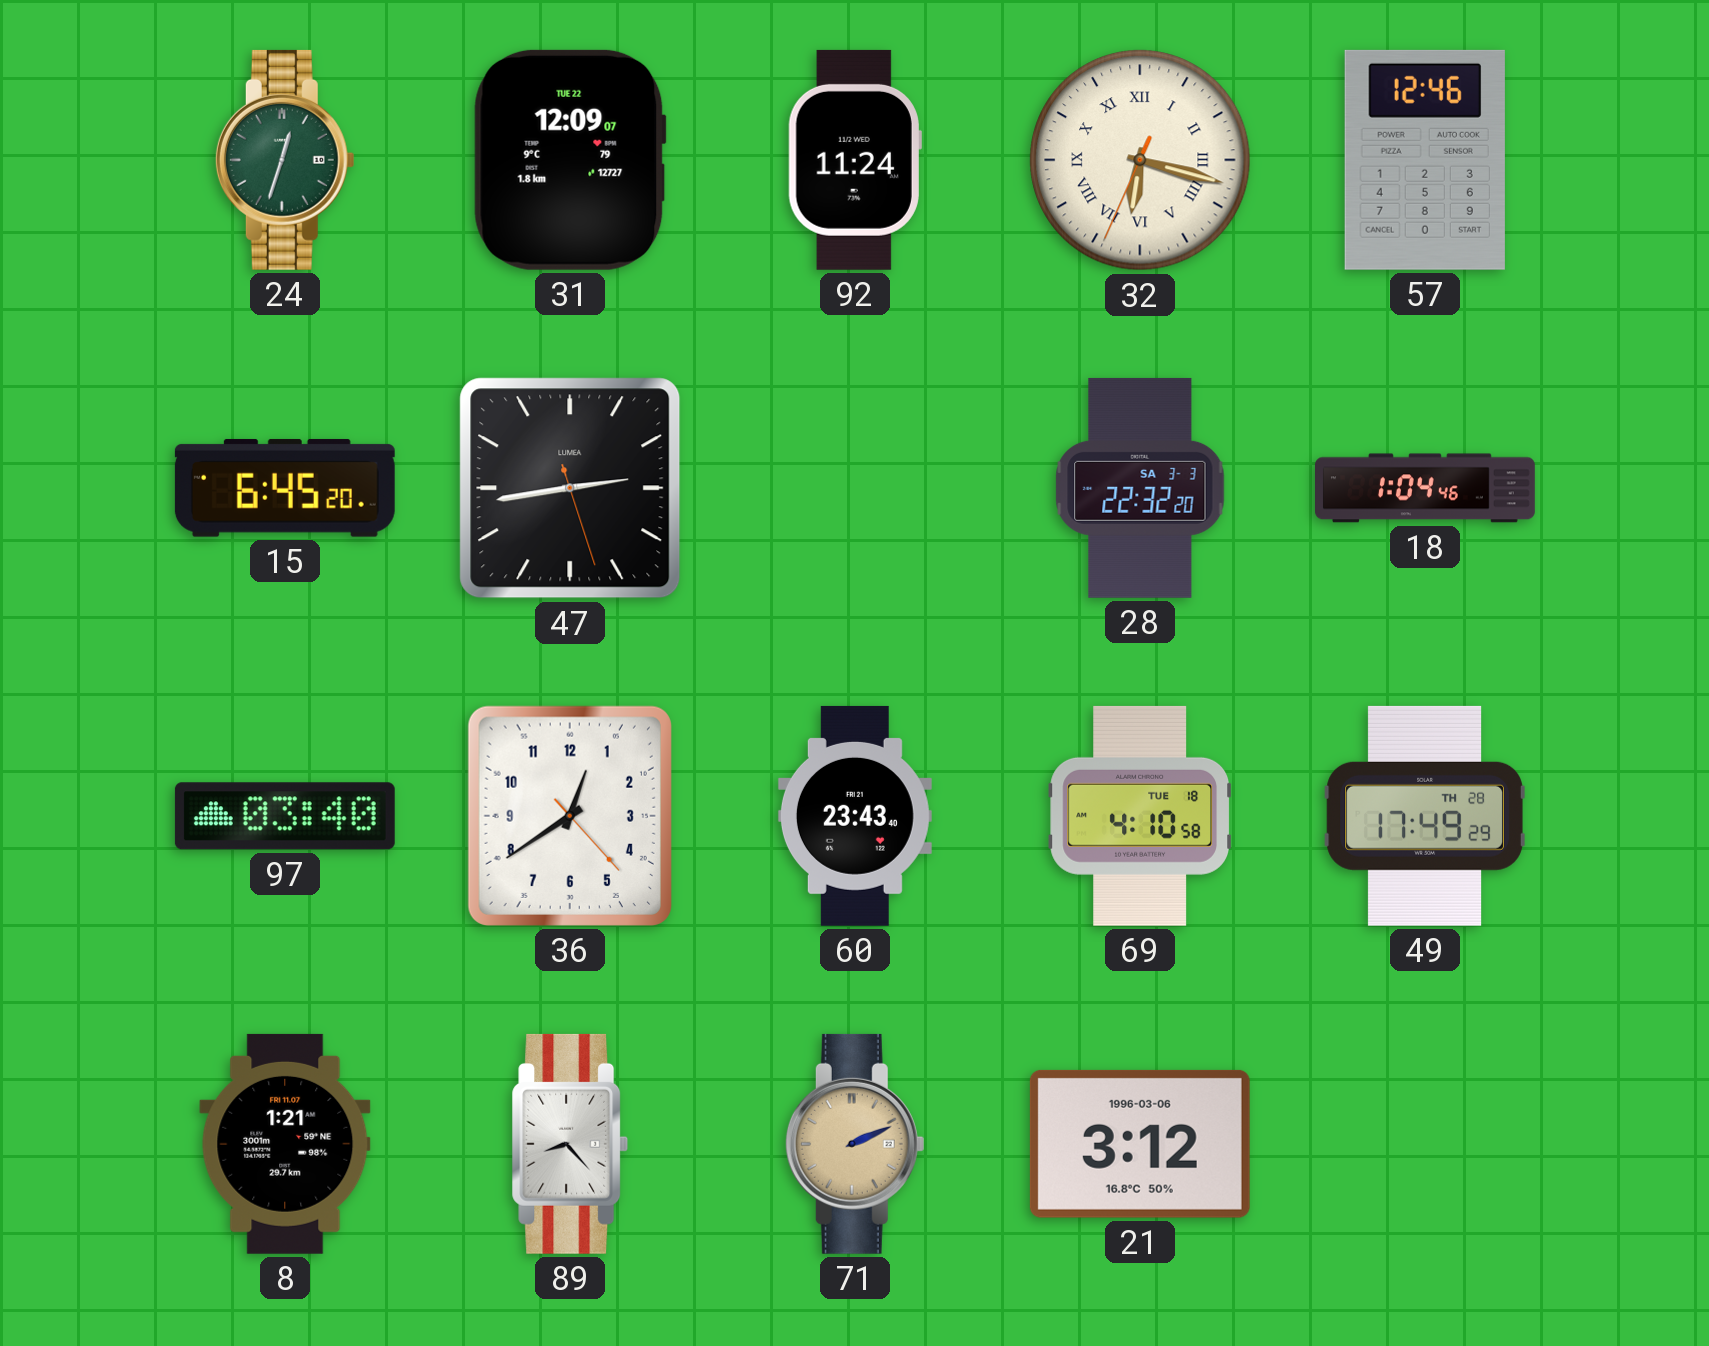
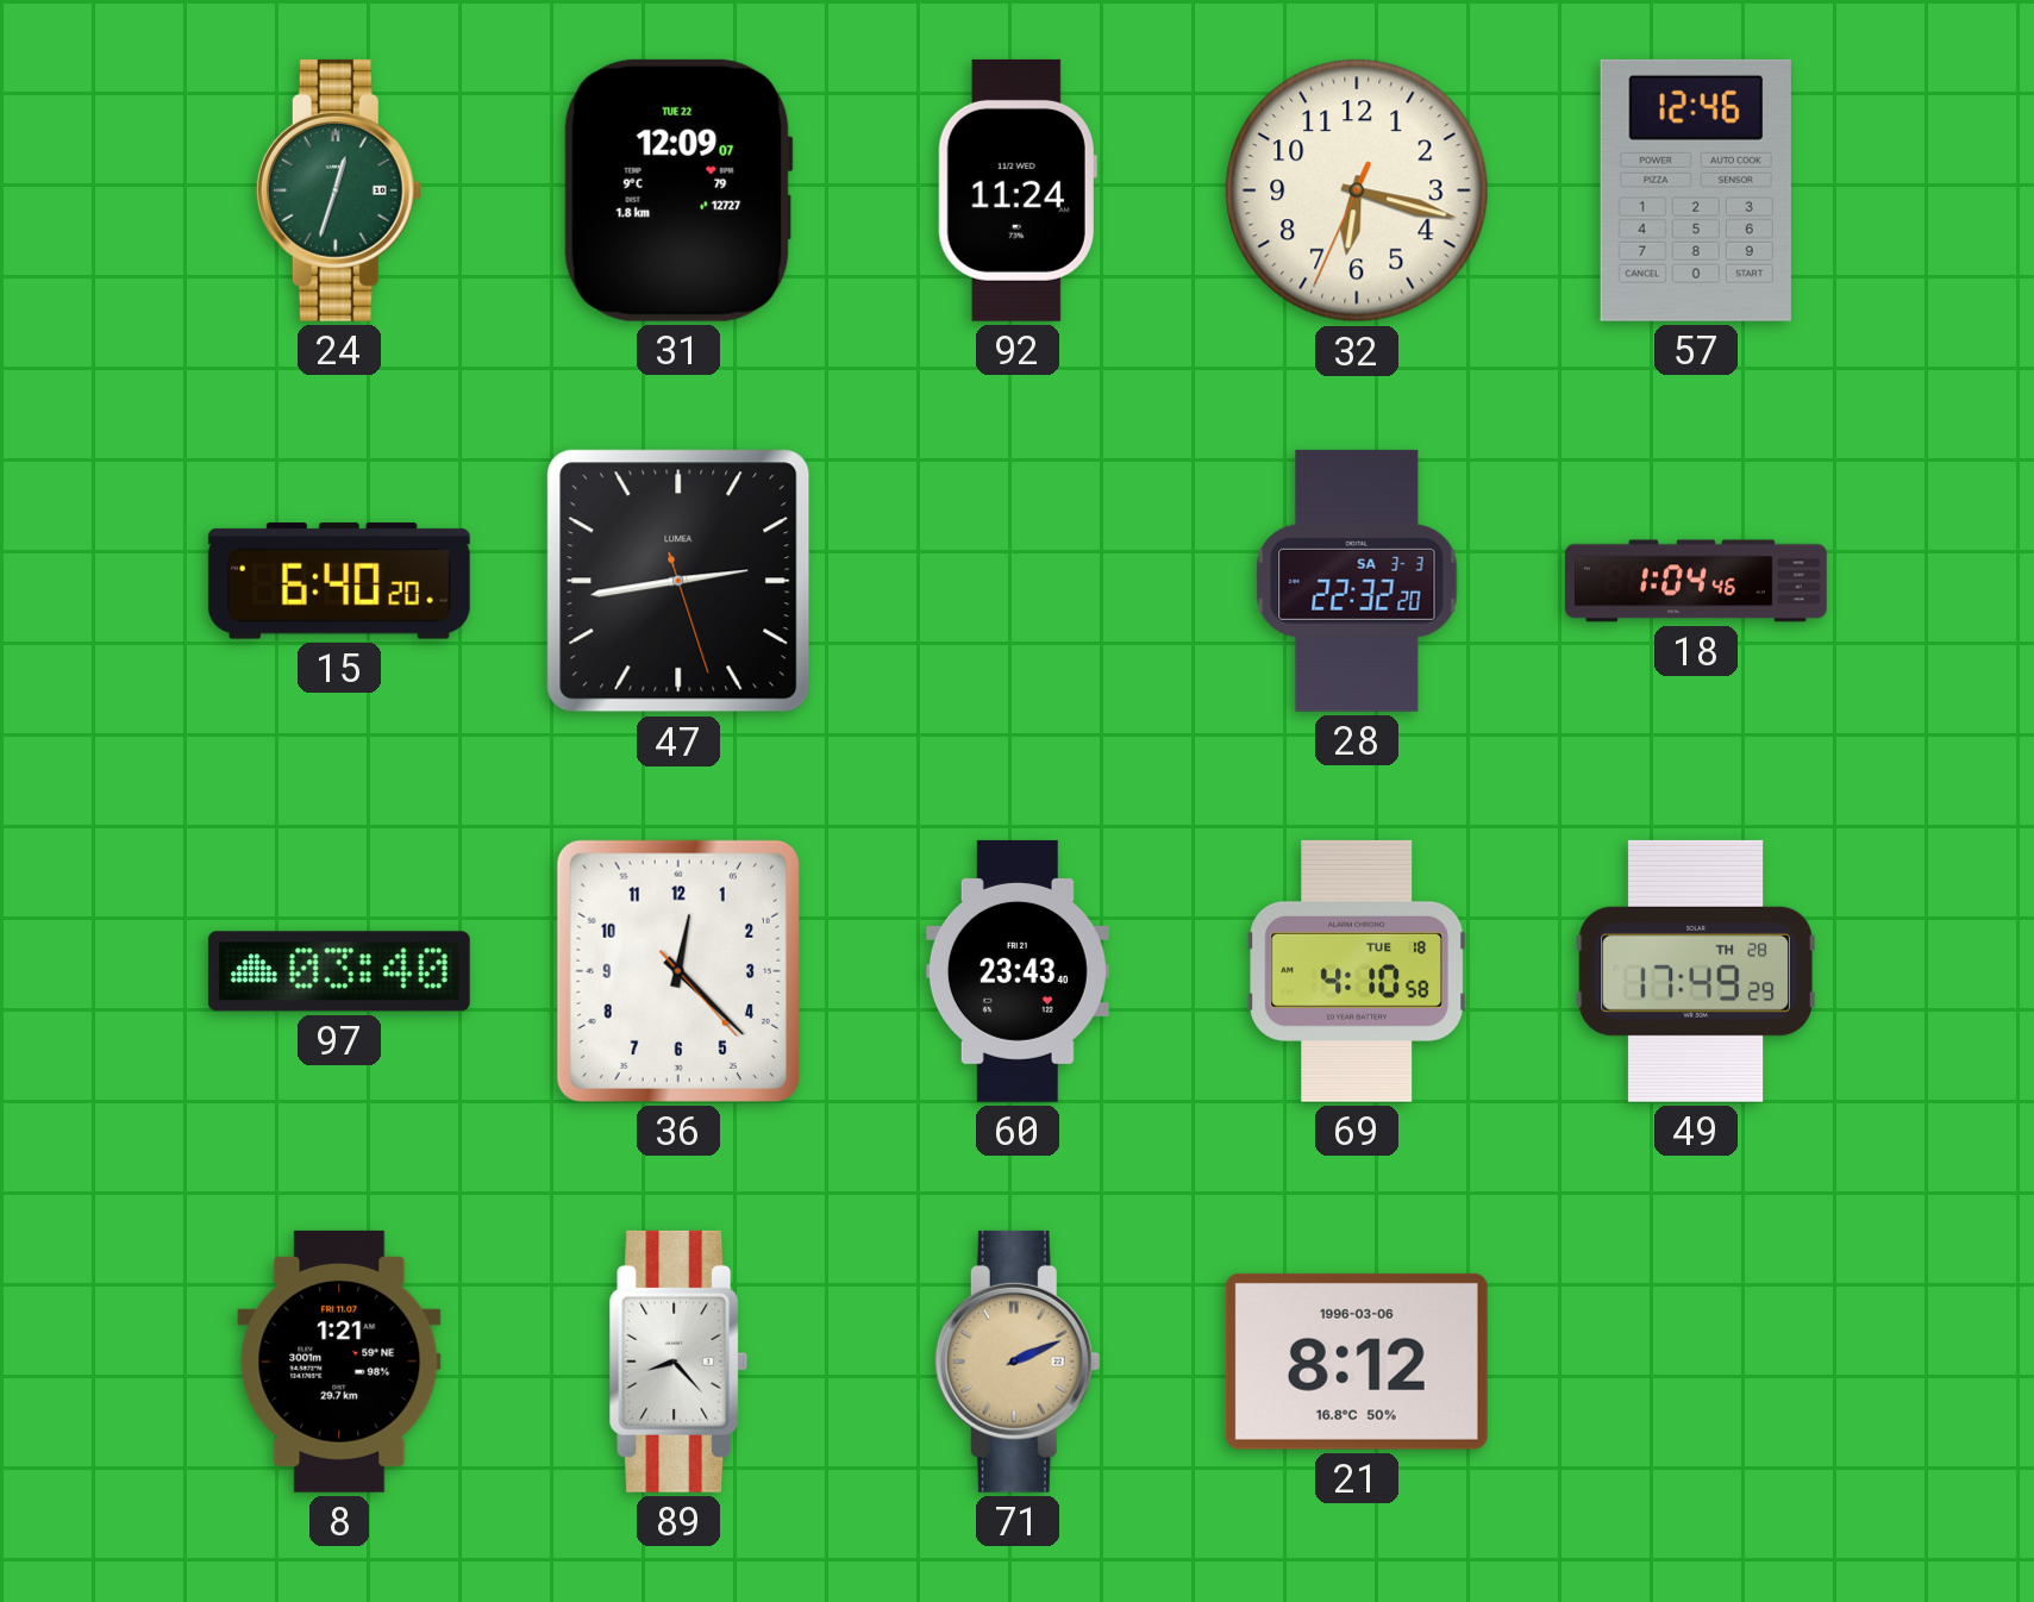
32 numerals: Roman -> Arabic (1357, 190)
15: 6:45 -> 6:40 (339, 581)
36: 12:39 -> 12:22 (678, 971)
21: 3:12 -> 8:12 (1357, 1362)
